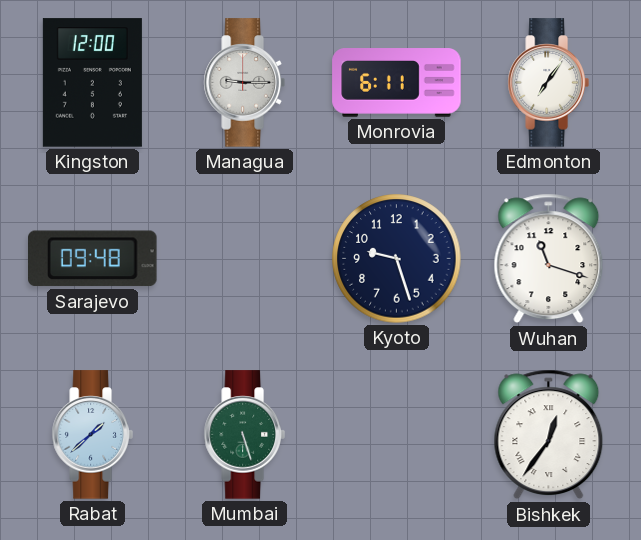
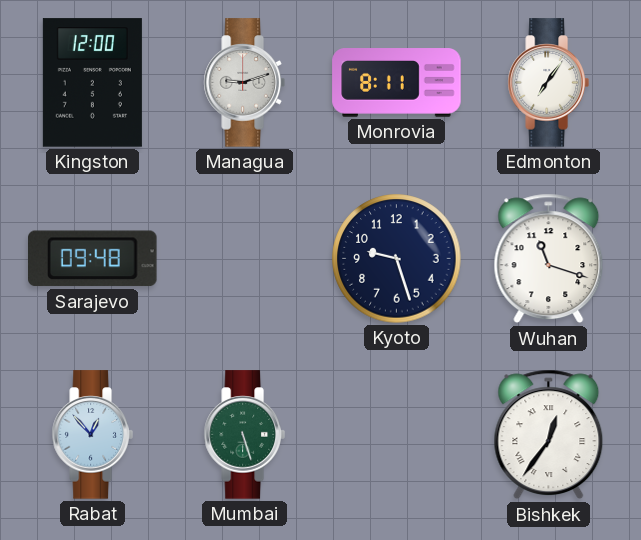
Managua: 9:15 -> 9:12 (244, 83)
Monrovia: 6:11 -> 8:11 (397, 83)
Rabat: 1:38 -> 12:53 (92, 435)
